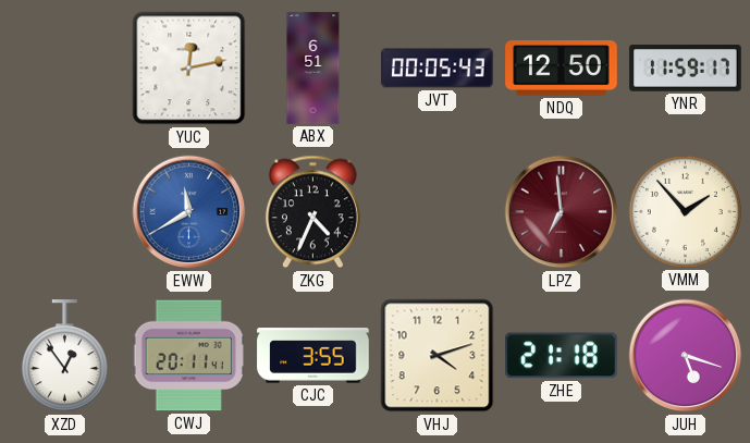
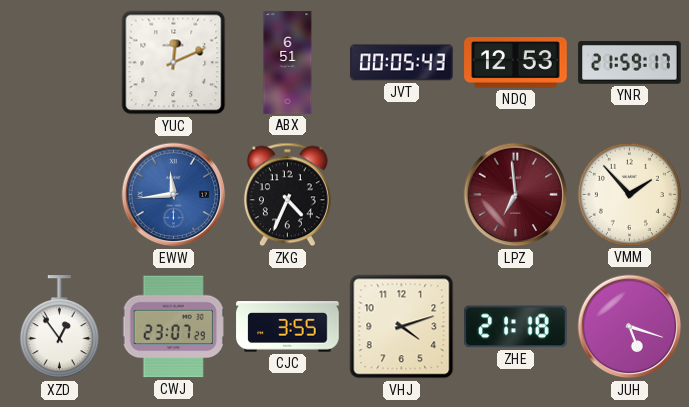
YUC: 12:13 -> 12:11 (174, 63)
NDQ: 12:50 -> 12:53 (516, 63)
YNR: 11:59 -> 21:59 (630, 63)
EWW: 11:40 -> 11:44 (174, 195)
CWJ: 20:11 -> 23:07 (173, 327)
